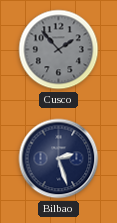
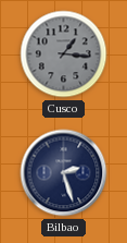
Cusco: 1:53 -> 1:16 (64, 54)
